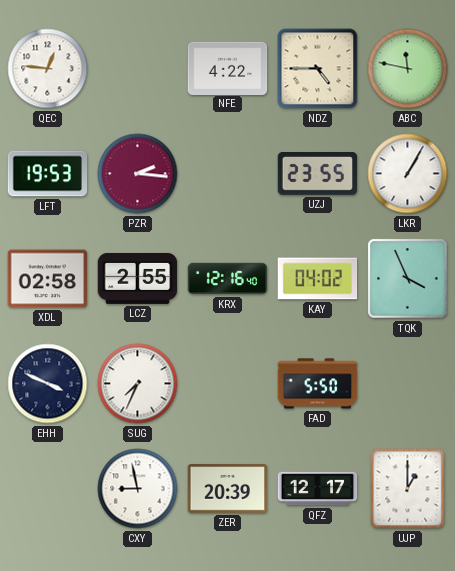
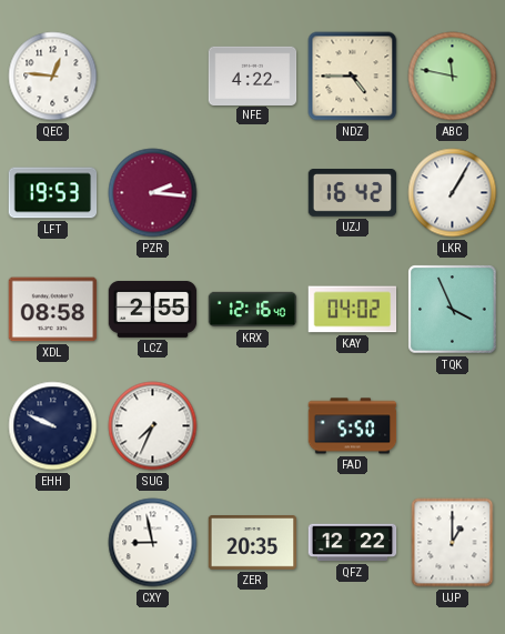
UZJ: 23:55 -> 16:42 (353, 193)
XDL: 02:58 -> 08:58 (53, 310)
EHH: 3:49 -> 9:49 (53, 426)
ZER: 20:39 -> 20:35 (253, 543)
QFZ: 12:17 -> 12:22 (353, 543)
